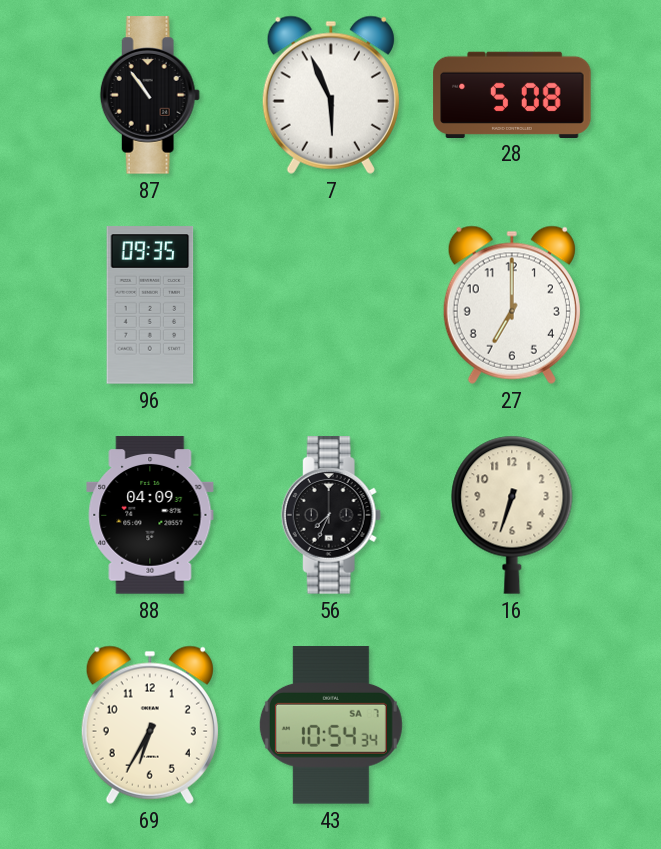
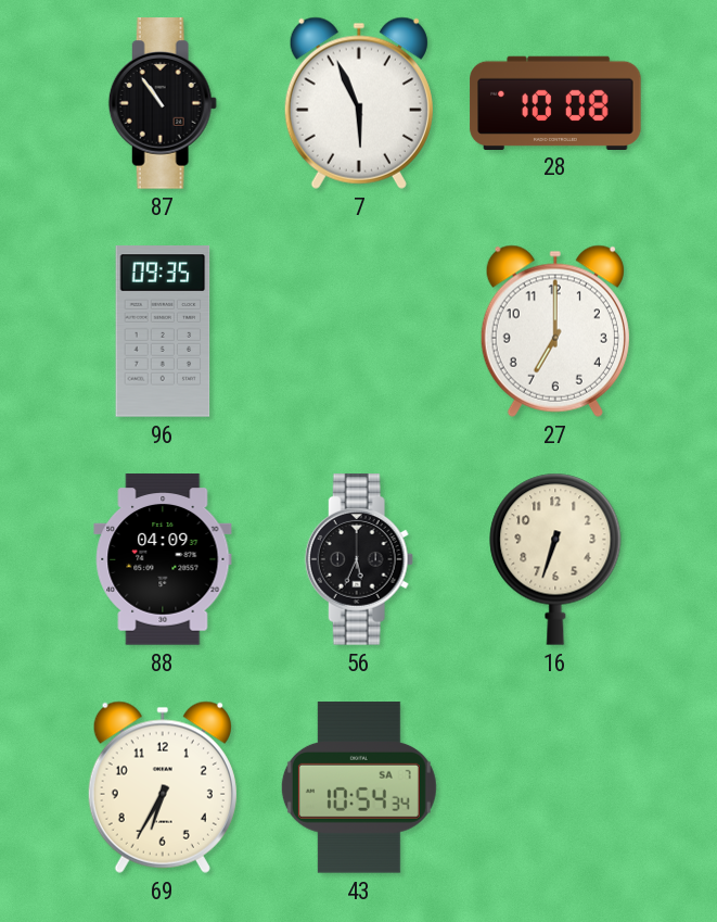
28: 5:08 -> 10:08 (555, 102)
56: 7:34 -> 5:34 (359, 559)
